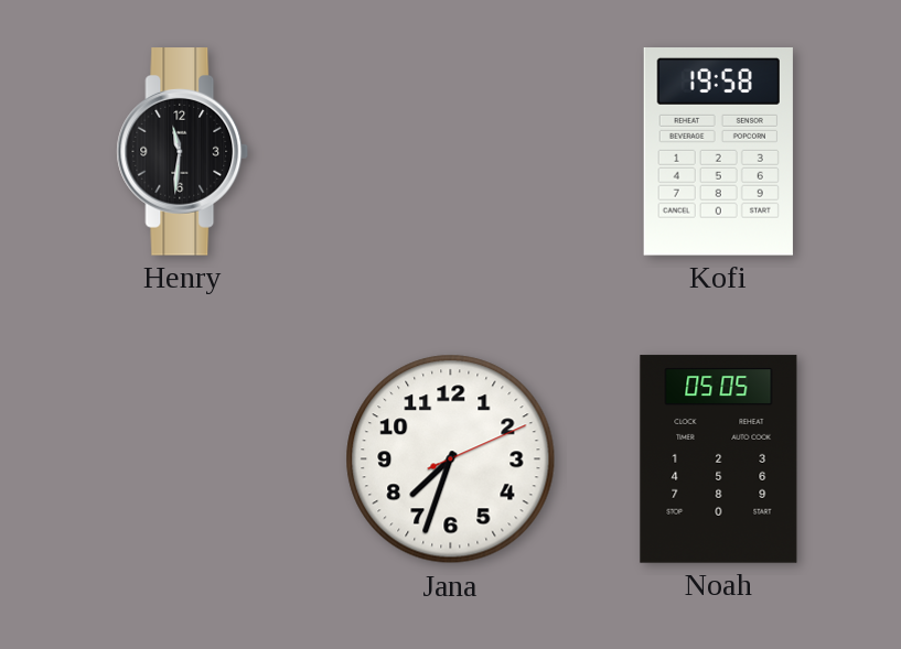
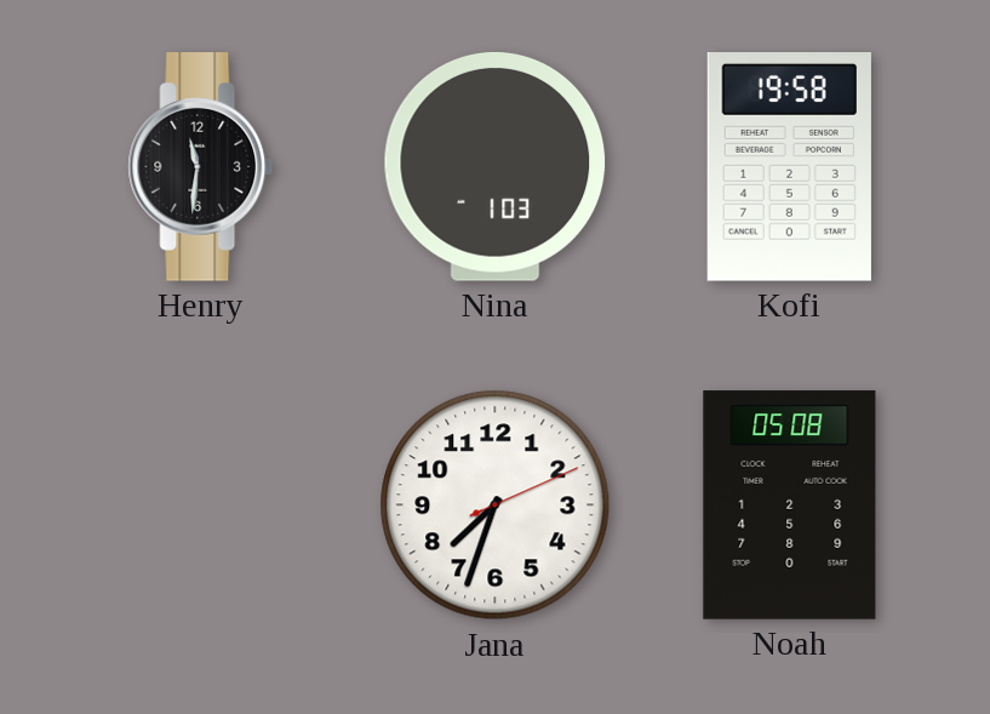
Nina: none -> 1:03 (496, 166)
Noah: 05:05 -> 05:08 (790, 505)
